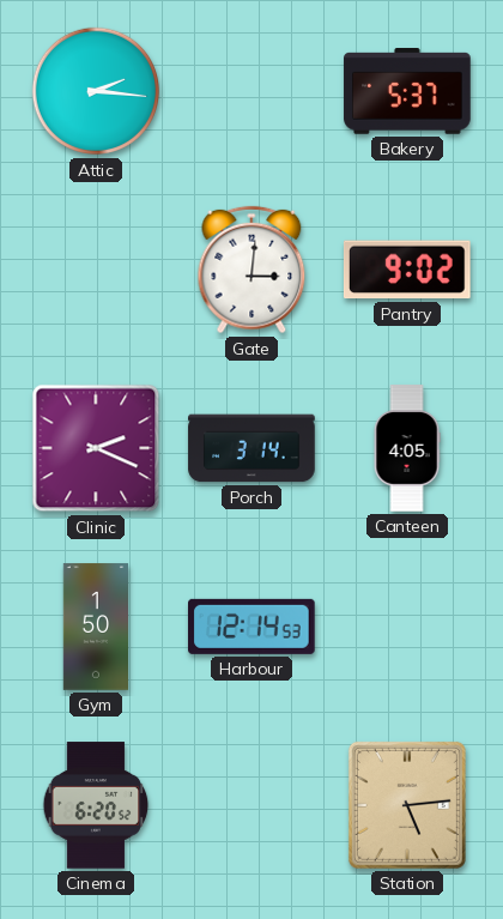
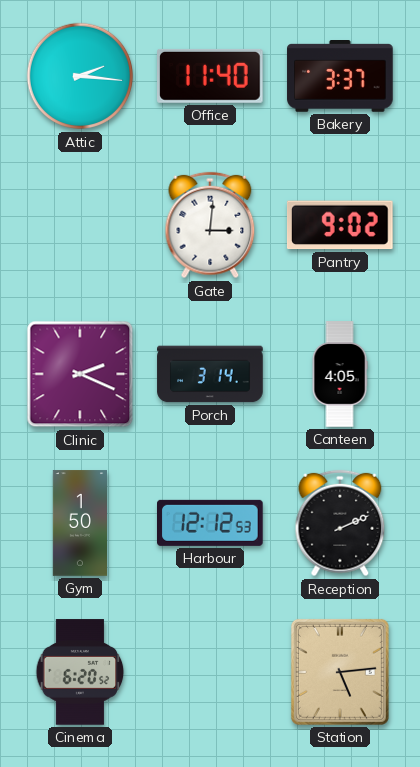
Office: none -> 11:40 (210, 76)
Bakery: 5:37 -> 3:37 (340, 77)
Harbour: 12:14 -> 12:12 (211, 523)
Reception: none -> 2:11 (340, 523)
